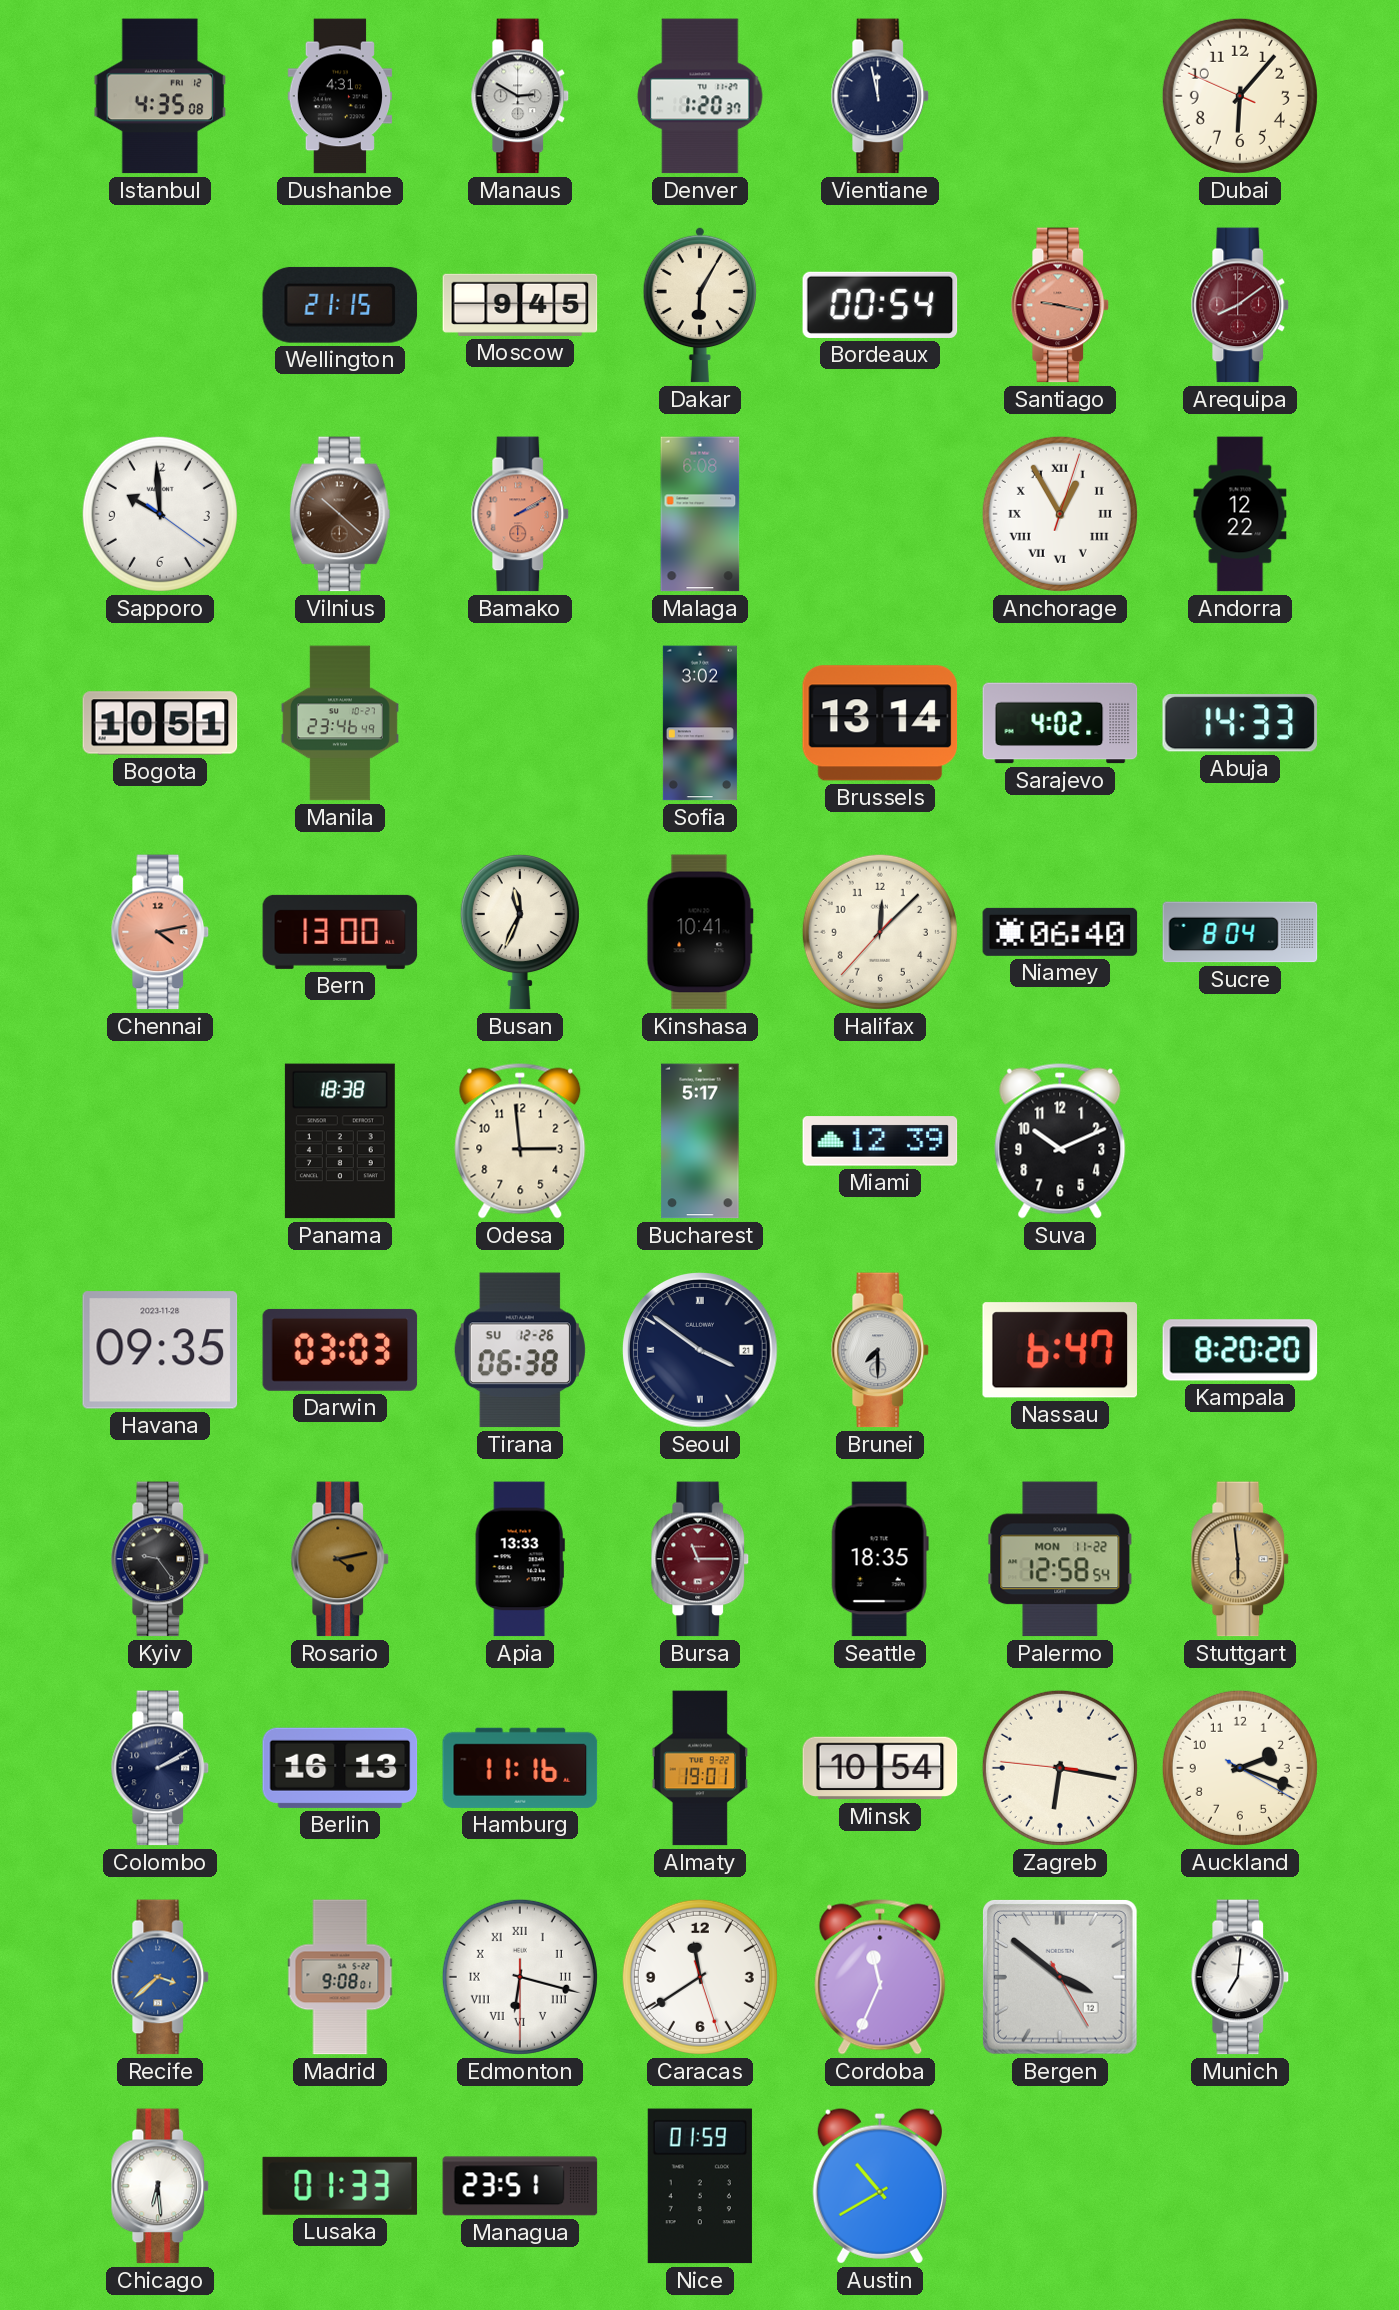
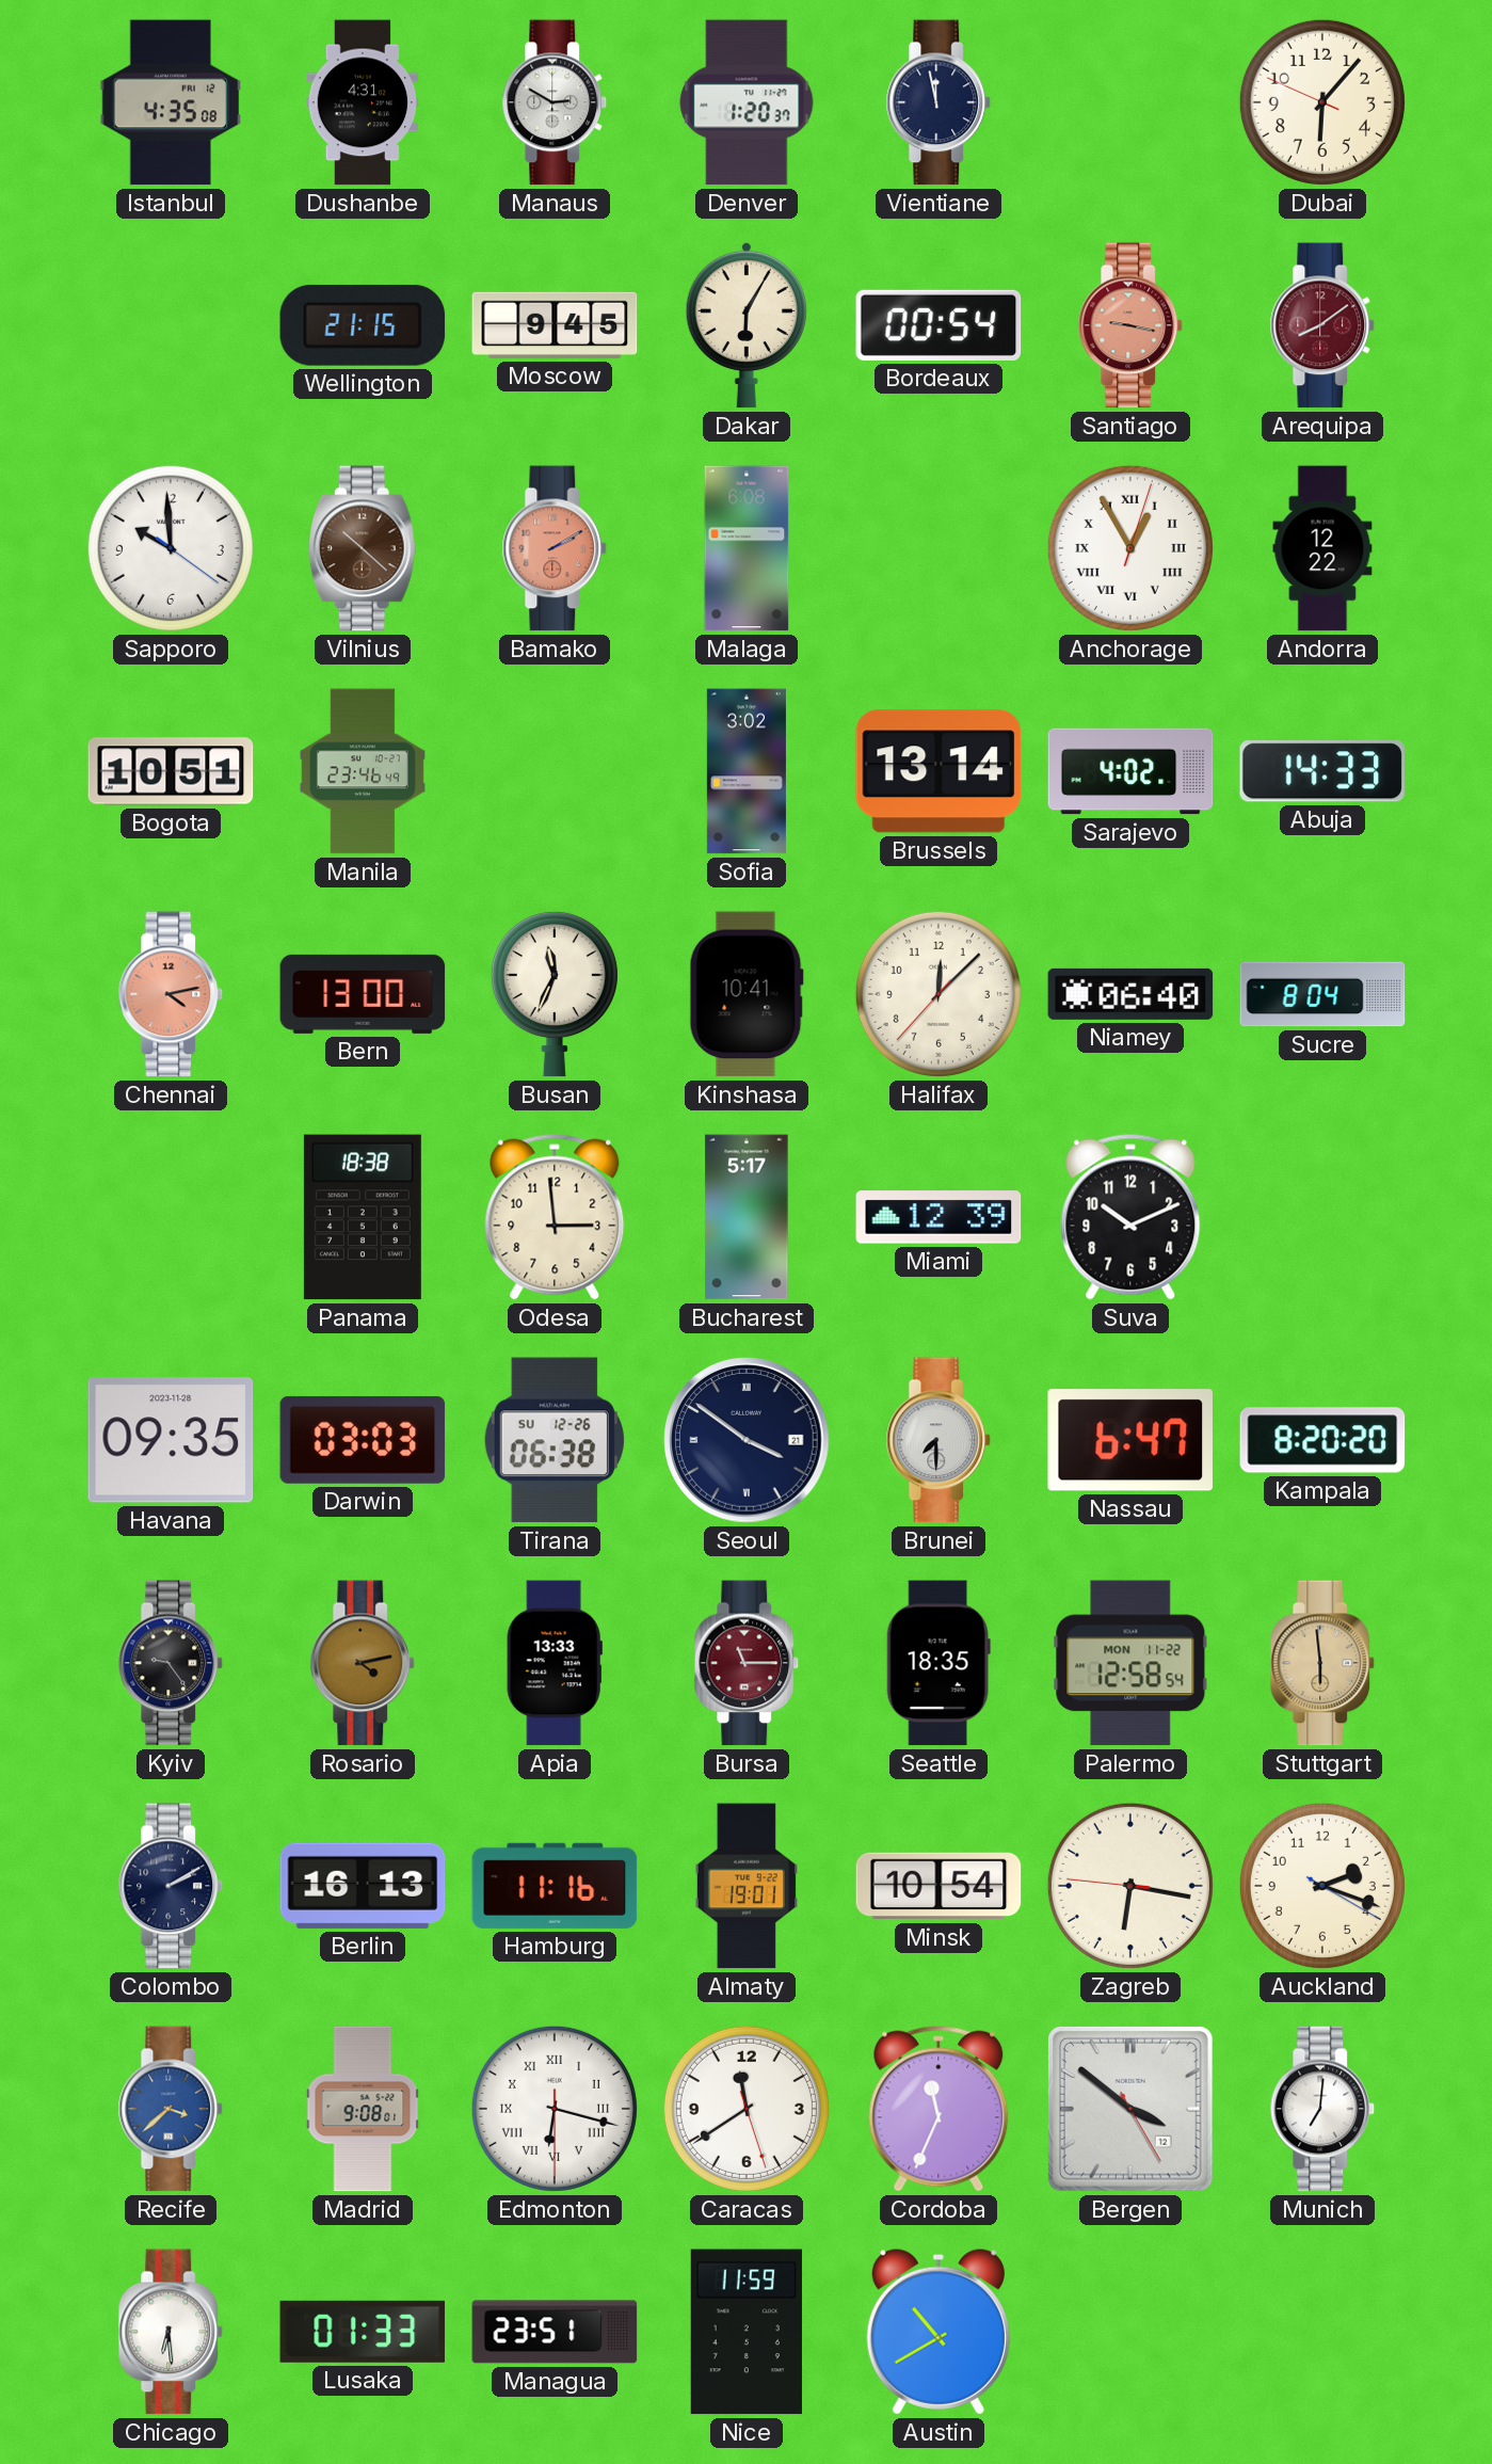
Nice: 01:59 -> 11:59 (747, 2332)
